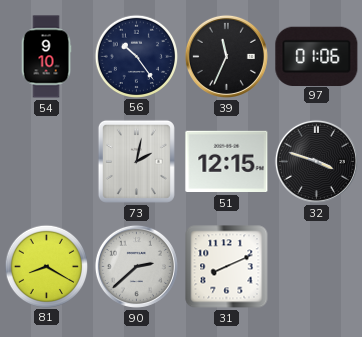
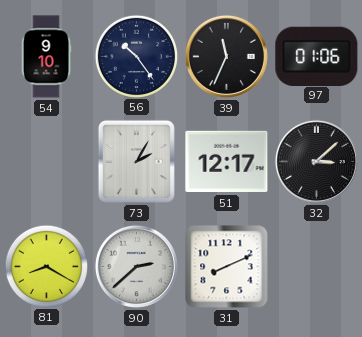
73: 2:02 -> 2:05 (136, 161)
51: 12:15 -> 12:17 (227, 162)
32: 3:48 -> 3:08 (316, 161)
